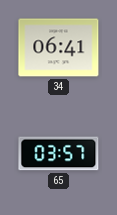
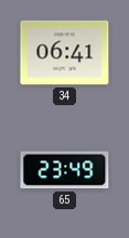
65: 03:57 -> 23:49 (65, 170)
